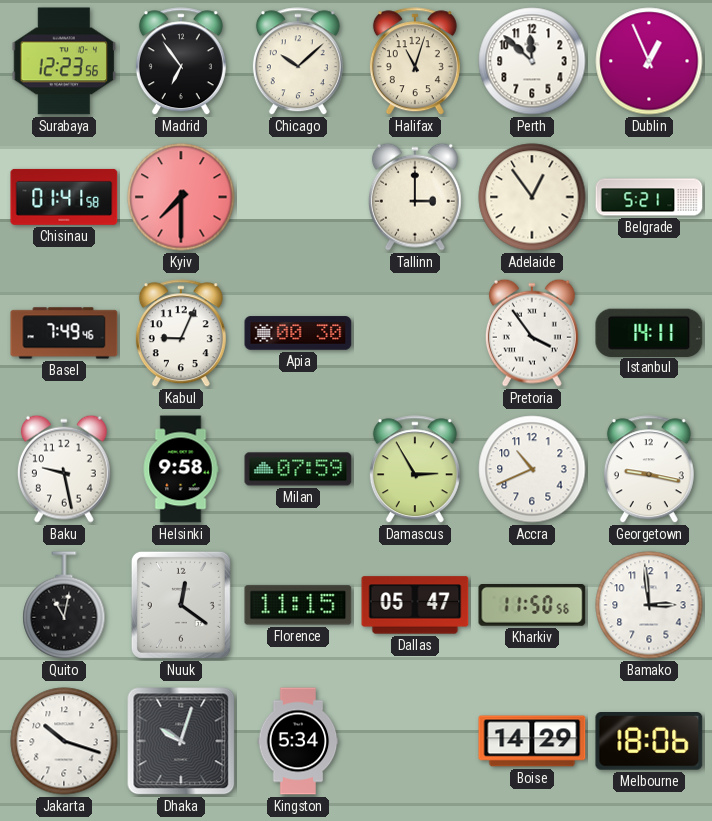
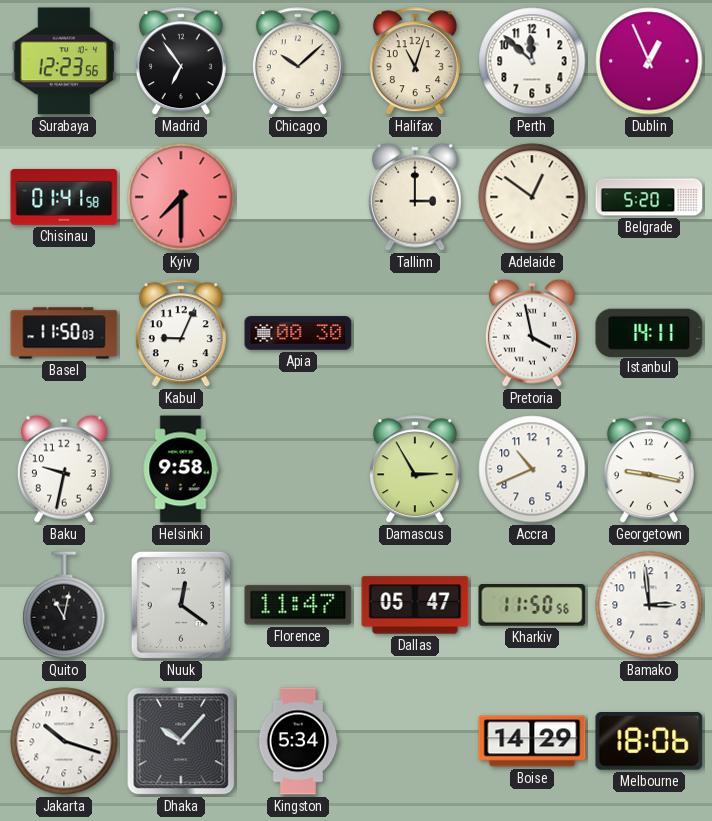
Adelaide: 12:54 -> 12:51 (532, 197)
Belgrade: 5:21 -> 5:20 (649, 197)
Basel: 7:49 -> 11:50 (64, 333)
Pretoria: 3:54 -> 3:58 (532, 333)
Baku: 9:28 -> 9:32 (64, 469)
Milan: 07:59 -> none (298, 469)
Florence: 11:15 -> 11:47 (298, 605)
Dhaka: 10:03 -> 10:07 (181, 741)
